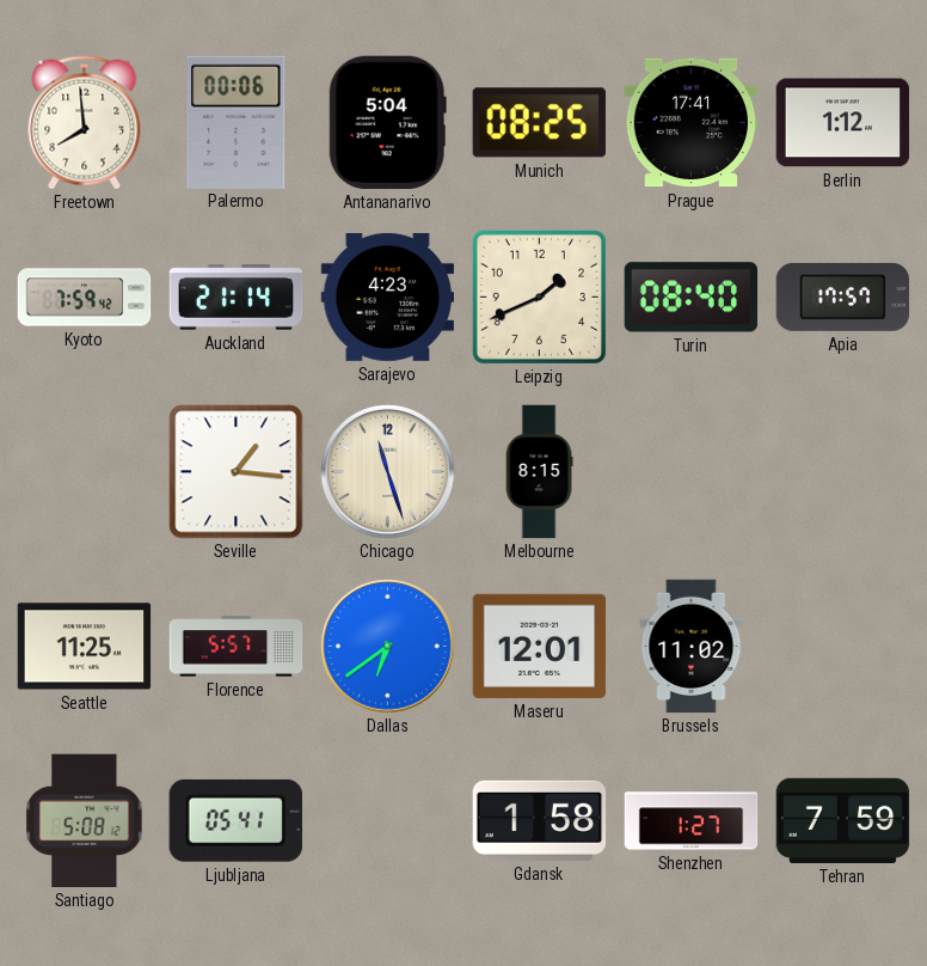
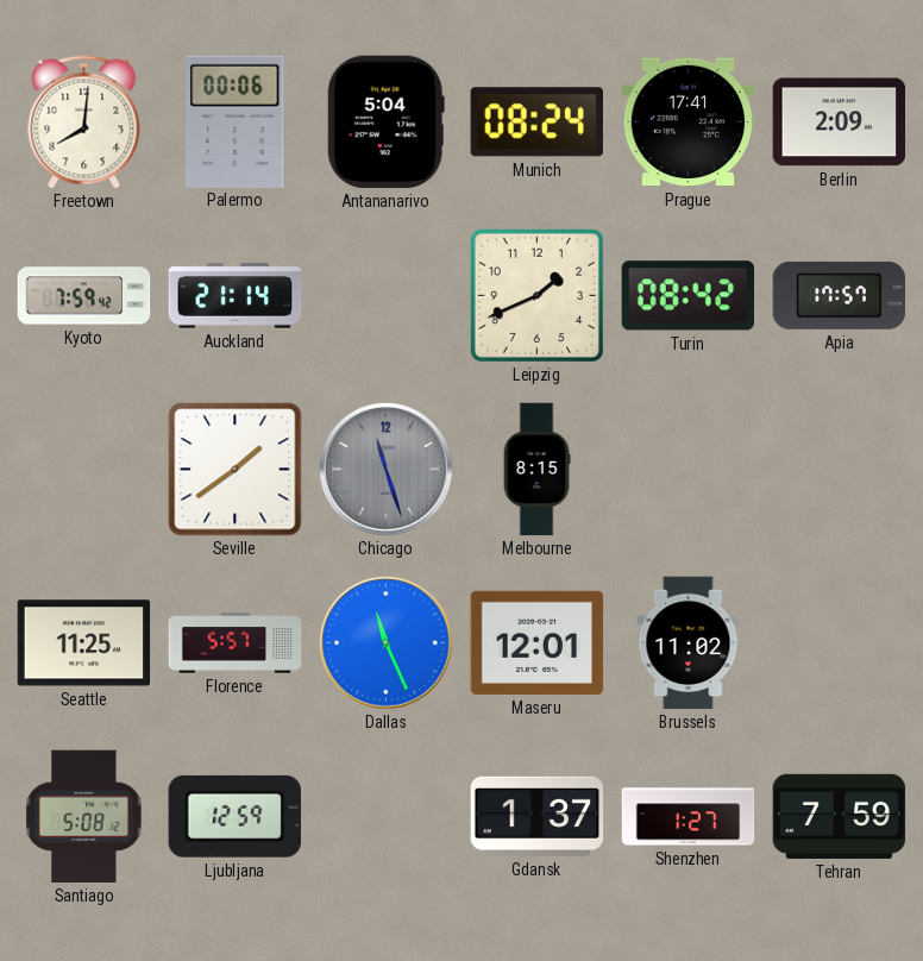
Freetown: 7:59 -> 8:01 (84, 123)
Munich: 08:25 -> 08:24 (536, 123)
Berlin: 1:12 -> 2:09 (840, 123)
Sarajevo: 4:23 -> none (388, 296)
Turin: 08:40 -> 08:42 (687, 296)
Seville: 1:16 -> 1:39 (236, 470)
Chicago dial: cream -> grey (387, 470)
Dallas: 6:39 -> 11:26 (387, 643)
Ljubljana: 05:41 -> 12:59 (234, 816)
Gdansk: 1:58 -> 1:37 (538, 816)
